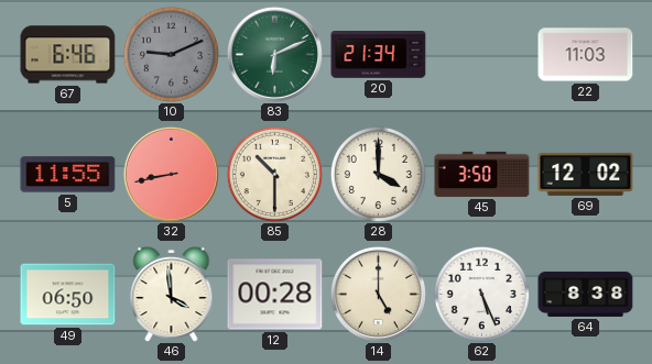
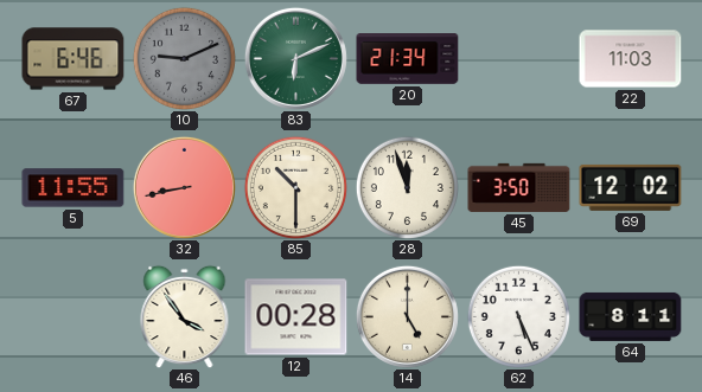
28: 4:00 -> 11:57 (407, 187)
49: 06:50 -> none (68, 295)
46: 3:59 -> 3:54 (185, 316)
64: 8:38 -> 8:11 (631, 316)
